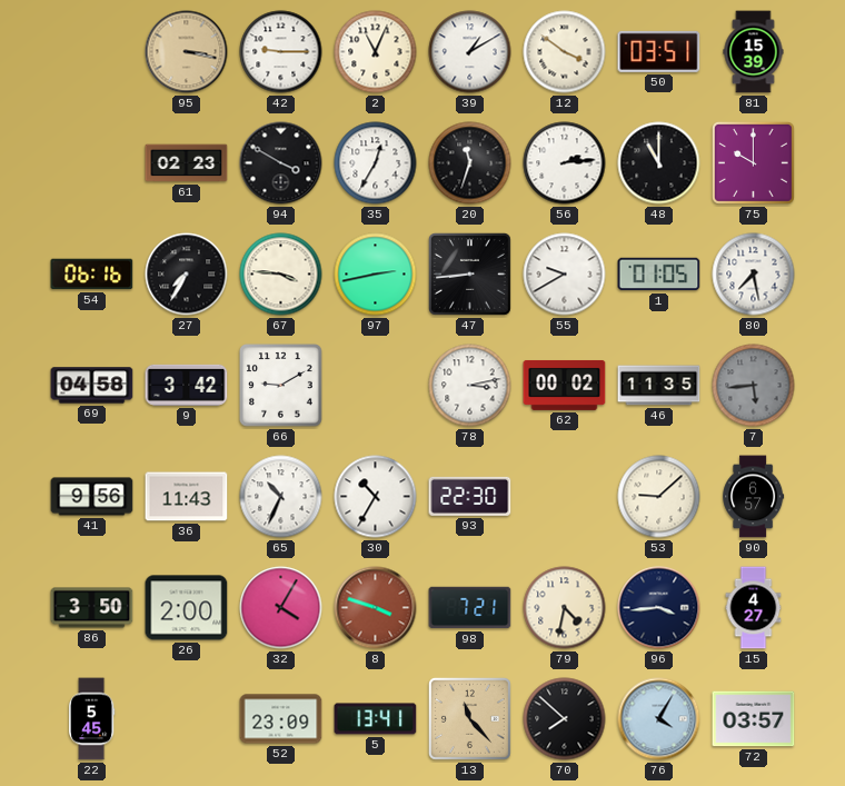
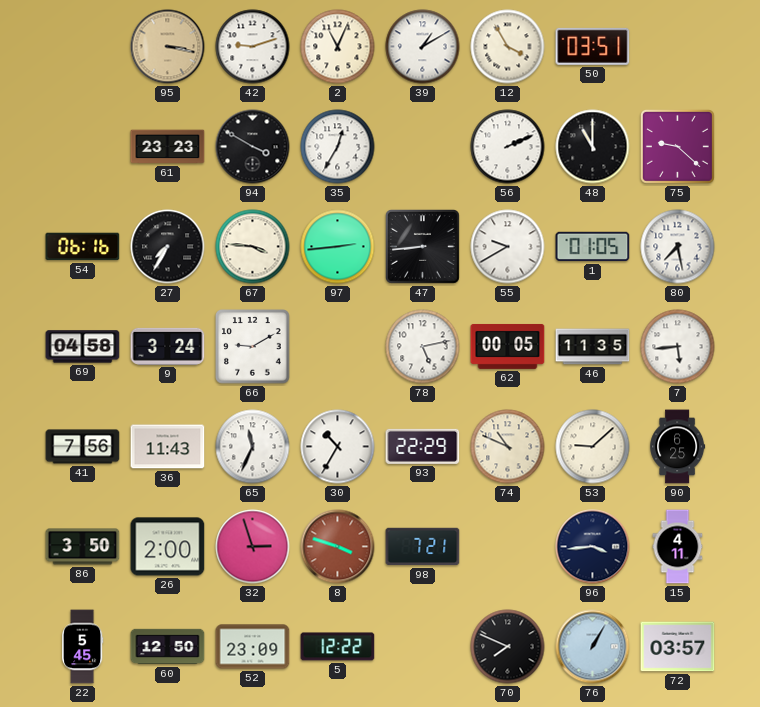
42: 9:15 -> 9:12 (253, 47)
12: 3:51 -> 3:55 (508, 47)
81: 15:39 -> none (754, 52)
61: 02:23 -> 23:23 (168, 147)
20: 11:33 -> none (470, 163)
56: 2:14 -> 2:11 (508, 147)
75: 10:00 -> 9:22 (677, 146)
97: 2:43 -> 2:44 (338, 247)
9: 3:42 -> 3:24 (168, 346)
78: 3:13 -> 5:13 (423, 347)
62: 00:02 -> 00:05 (508, 346)
7 dial: grey -> white (678, 347)
41: 9:56 -> 7:56 (83, 447)
65: 10:34 -> 11:34 (253, 447)
93: 22:30 -> 22:29 (423, 446)
74: none -> 10:49 (508, 447)
90: 6:57 -> 6:25 (678, 447)
32: 4:05 -> 2:57 (253, 547)
79: 4:32 -> none (565, 608)
15: 4:27 -> 4:11 (678, 547)
60: none -> 12:50 (168, 647)
5: 13:41 -> 12:22 (338, 647)
13: 11:23 -> none (469, 718)
70: 7:52 -> 7:49 (508, 647)
76: 4:05 -> 1:05 (593, 647)
